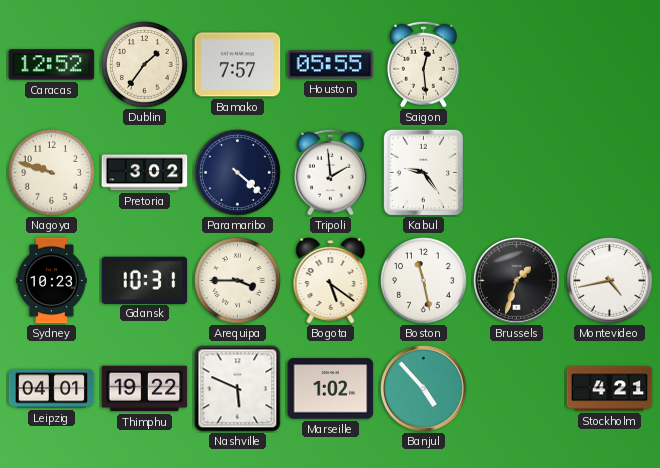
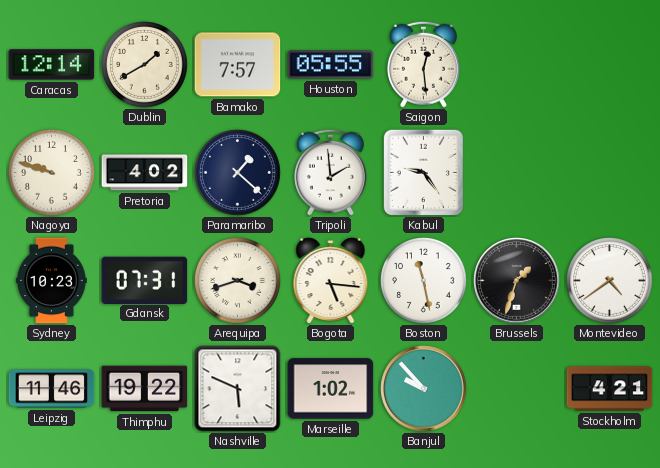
Caracas: 12:52 -> 12:14 (52, 65)
Dublin: 1:36 -> 1:40 (145, 65)
Pretoria: 3:02 -> 4:02 (145, 173)
Paramaribo: 4:22 -> 1:22 (238, 173)
Gdansk: 10:31 -> 07:31 (145, 280)
Arequipa: 3:45 -> 3:42 (238, 281)
Bogota: 5:21 -> 5:16 (331, 281)
Montevideo: 4:43 -> 4:39 (610, 281)
Leipzig: 04:01 -> 11:46 (52, 389)
Banjul: 4:53 -> 9:53 (424, 389)
